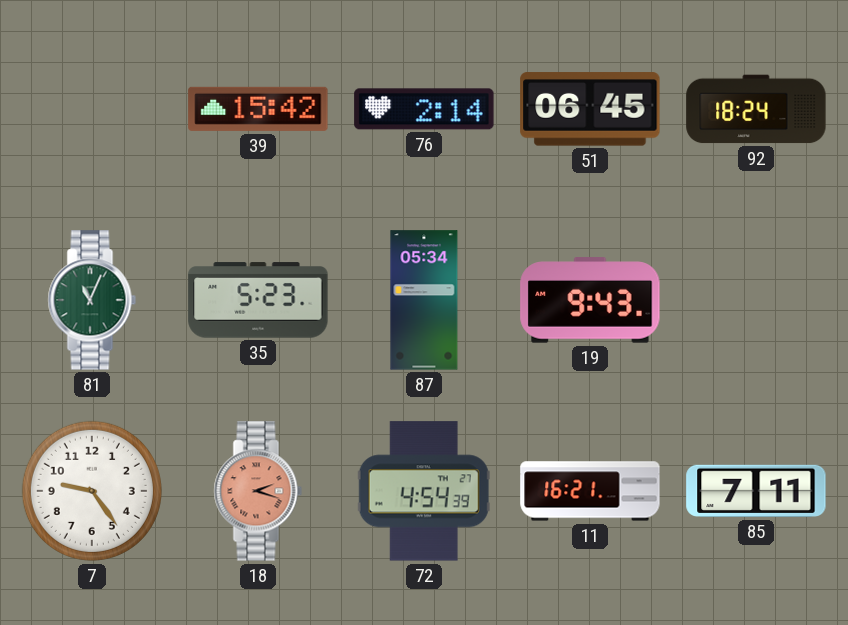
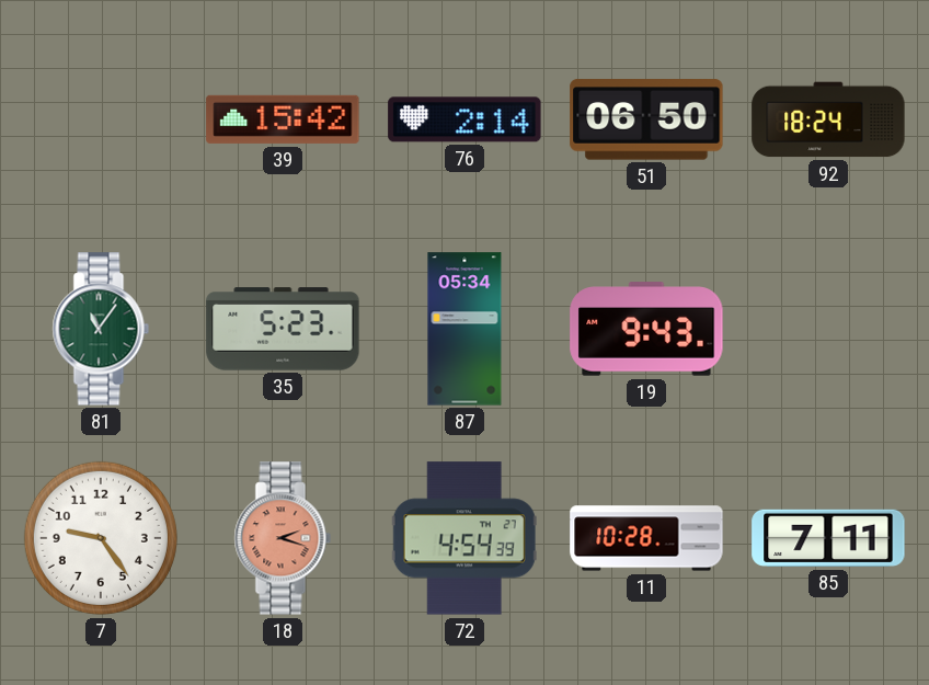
51: 06:45 -> 06:50 (646, 119)
81: 11:04 -> 11:06 (101, 329)
11: 16:21 -> 10:28 (646, 538)
